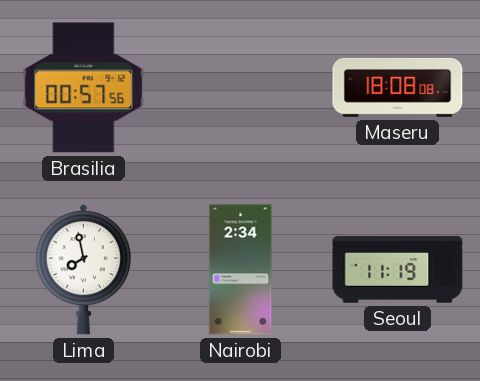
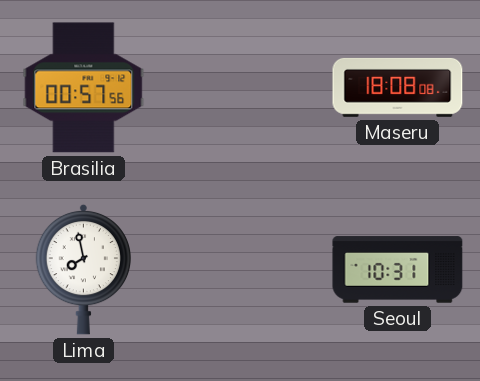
Nairobi: 2:34 -> none (241, 270)
Seoul: 11:19 -> 10:31 (398, 270)
